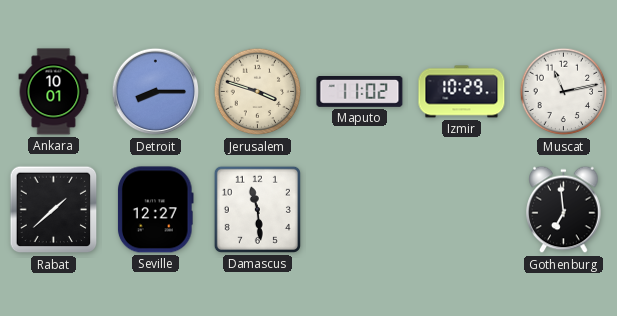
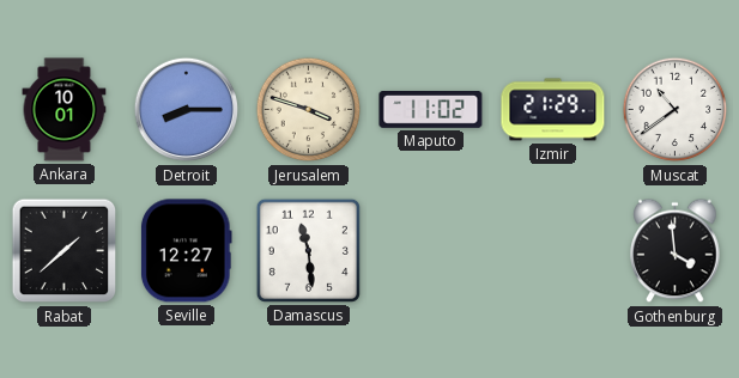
Izmir: 10:29 -> 21:29 (553, 110)
Muscat: 11:13 -> 10:39 (676, 110)
Gothenburg: 6:59 -> 3:59 (676, 251)
